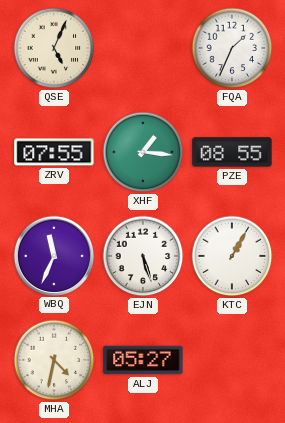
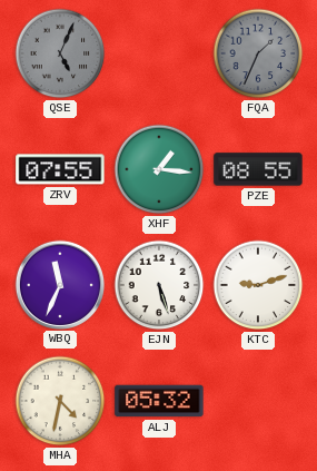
QSE dial: cream -> grey (60, 53)
FQA dial: white -> grey (258, 53)
KTC: 1:05 -> 9:12 (258, 285)
ALJ: 05:27 -> 05:32 (159, 401)
